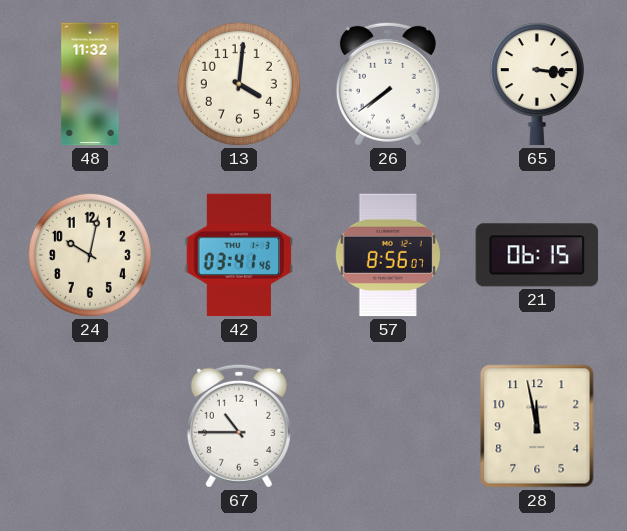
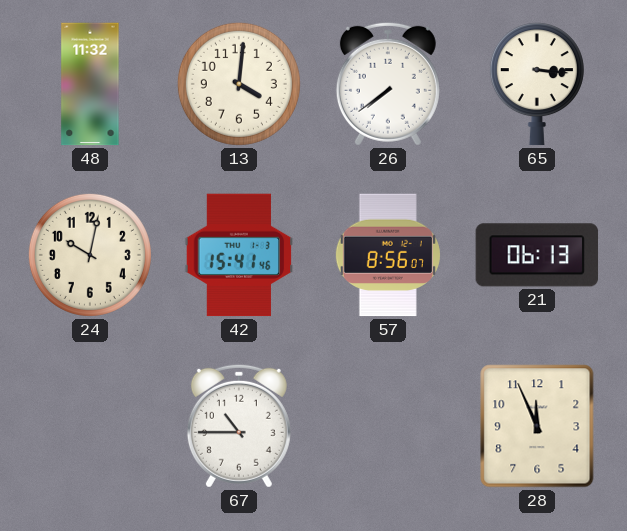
42: 03:41 -> 15:41 (239, 255)
21: 06:15 -> 06:13 (537, 255)
28: 11:58 -> 11:56 (537, 426)
